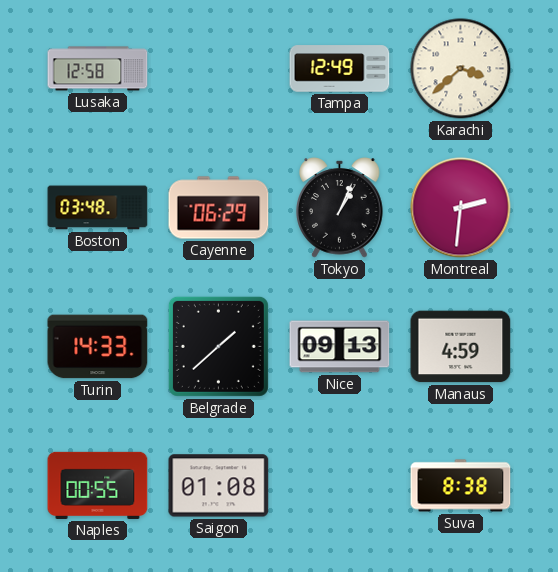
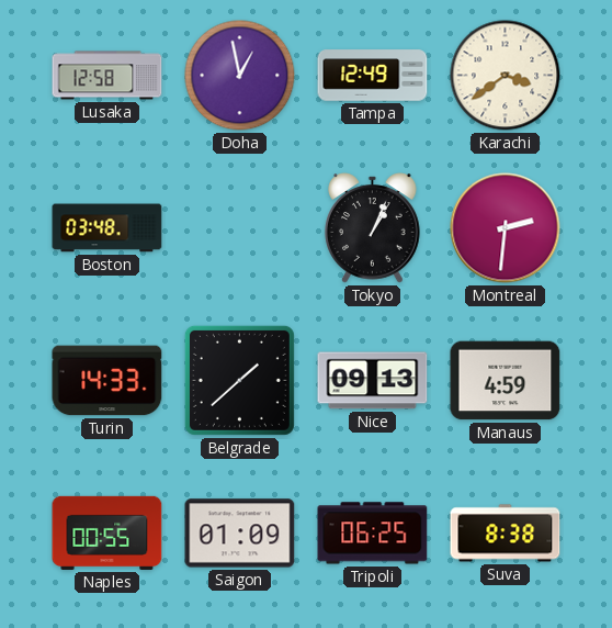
Doha: none -> 12:58 (240, 76)
Karachi: 3:38 -> 3:39 (506, 76)
Cayenne: 06:29 -> none (219, 208)
Saigon: 01:08 -> 01:09 (240, 534)
Tripoli: none -> 06:25 (373, 534)
